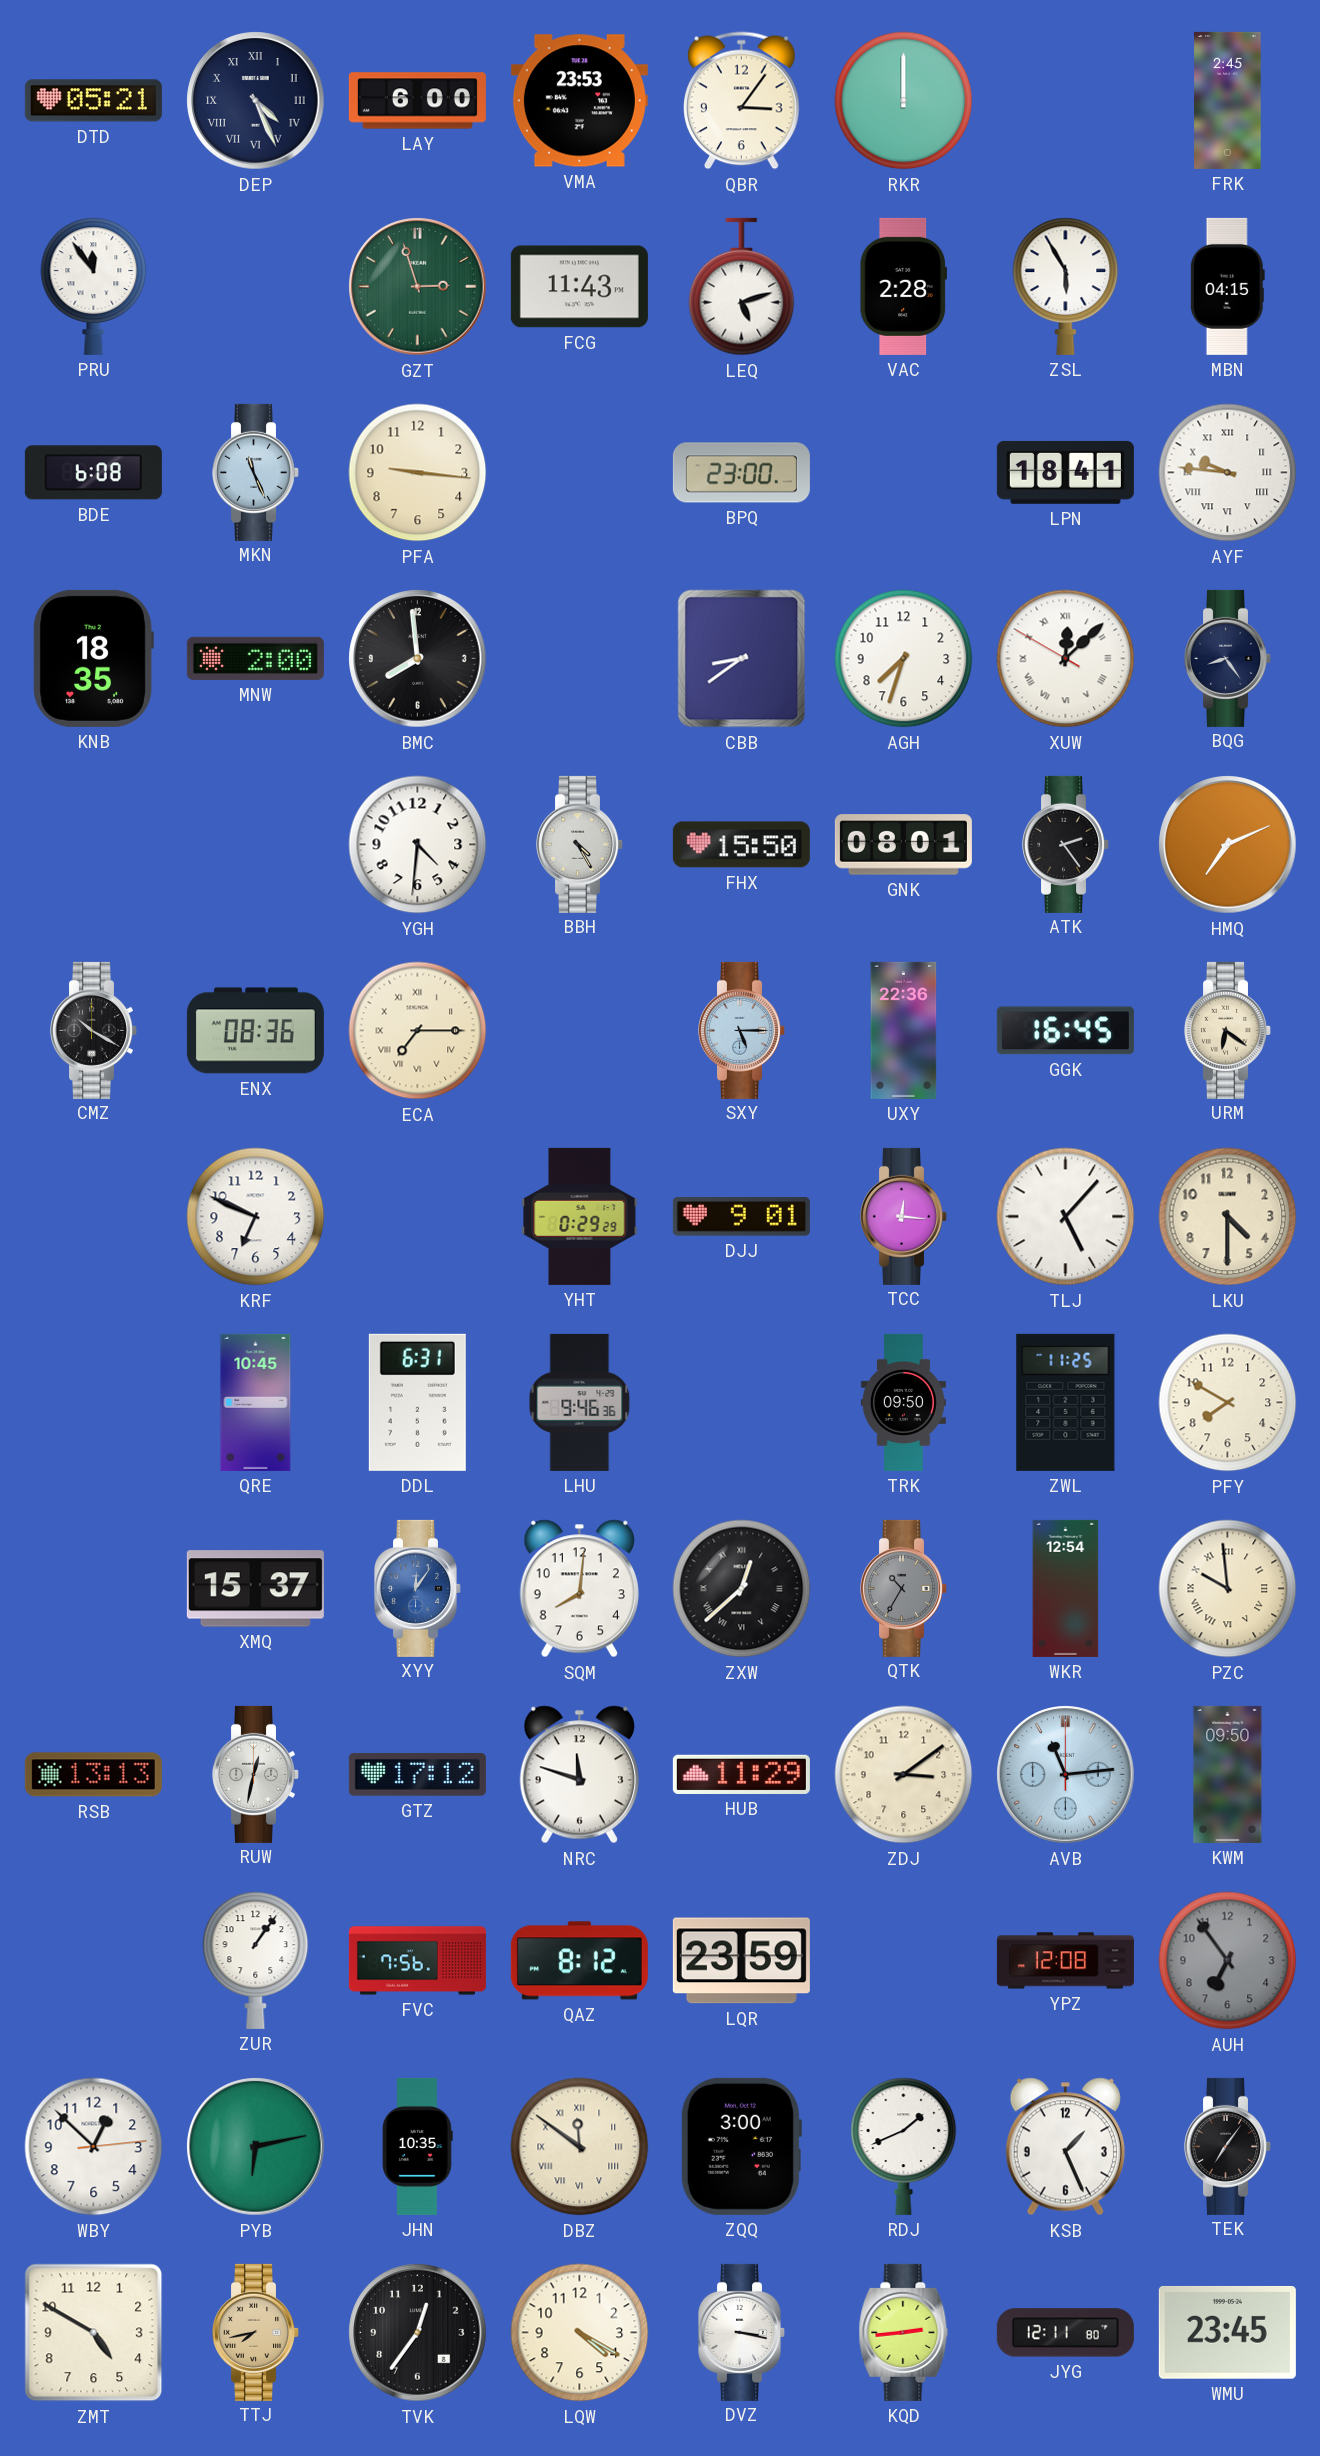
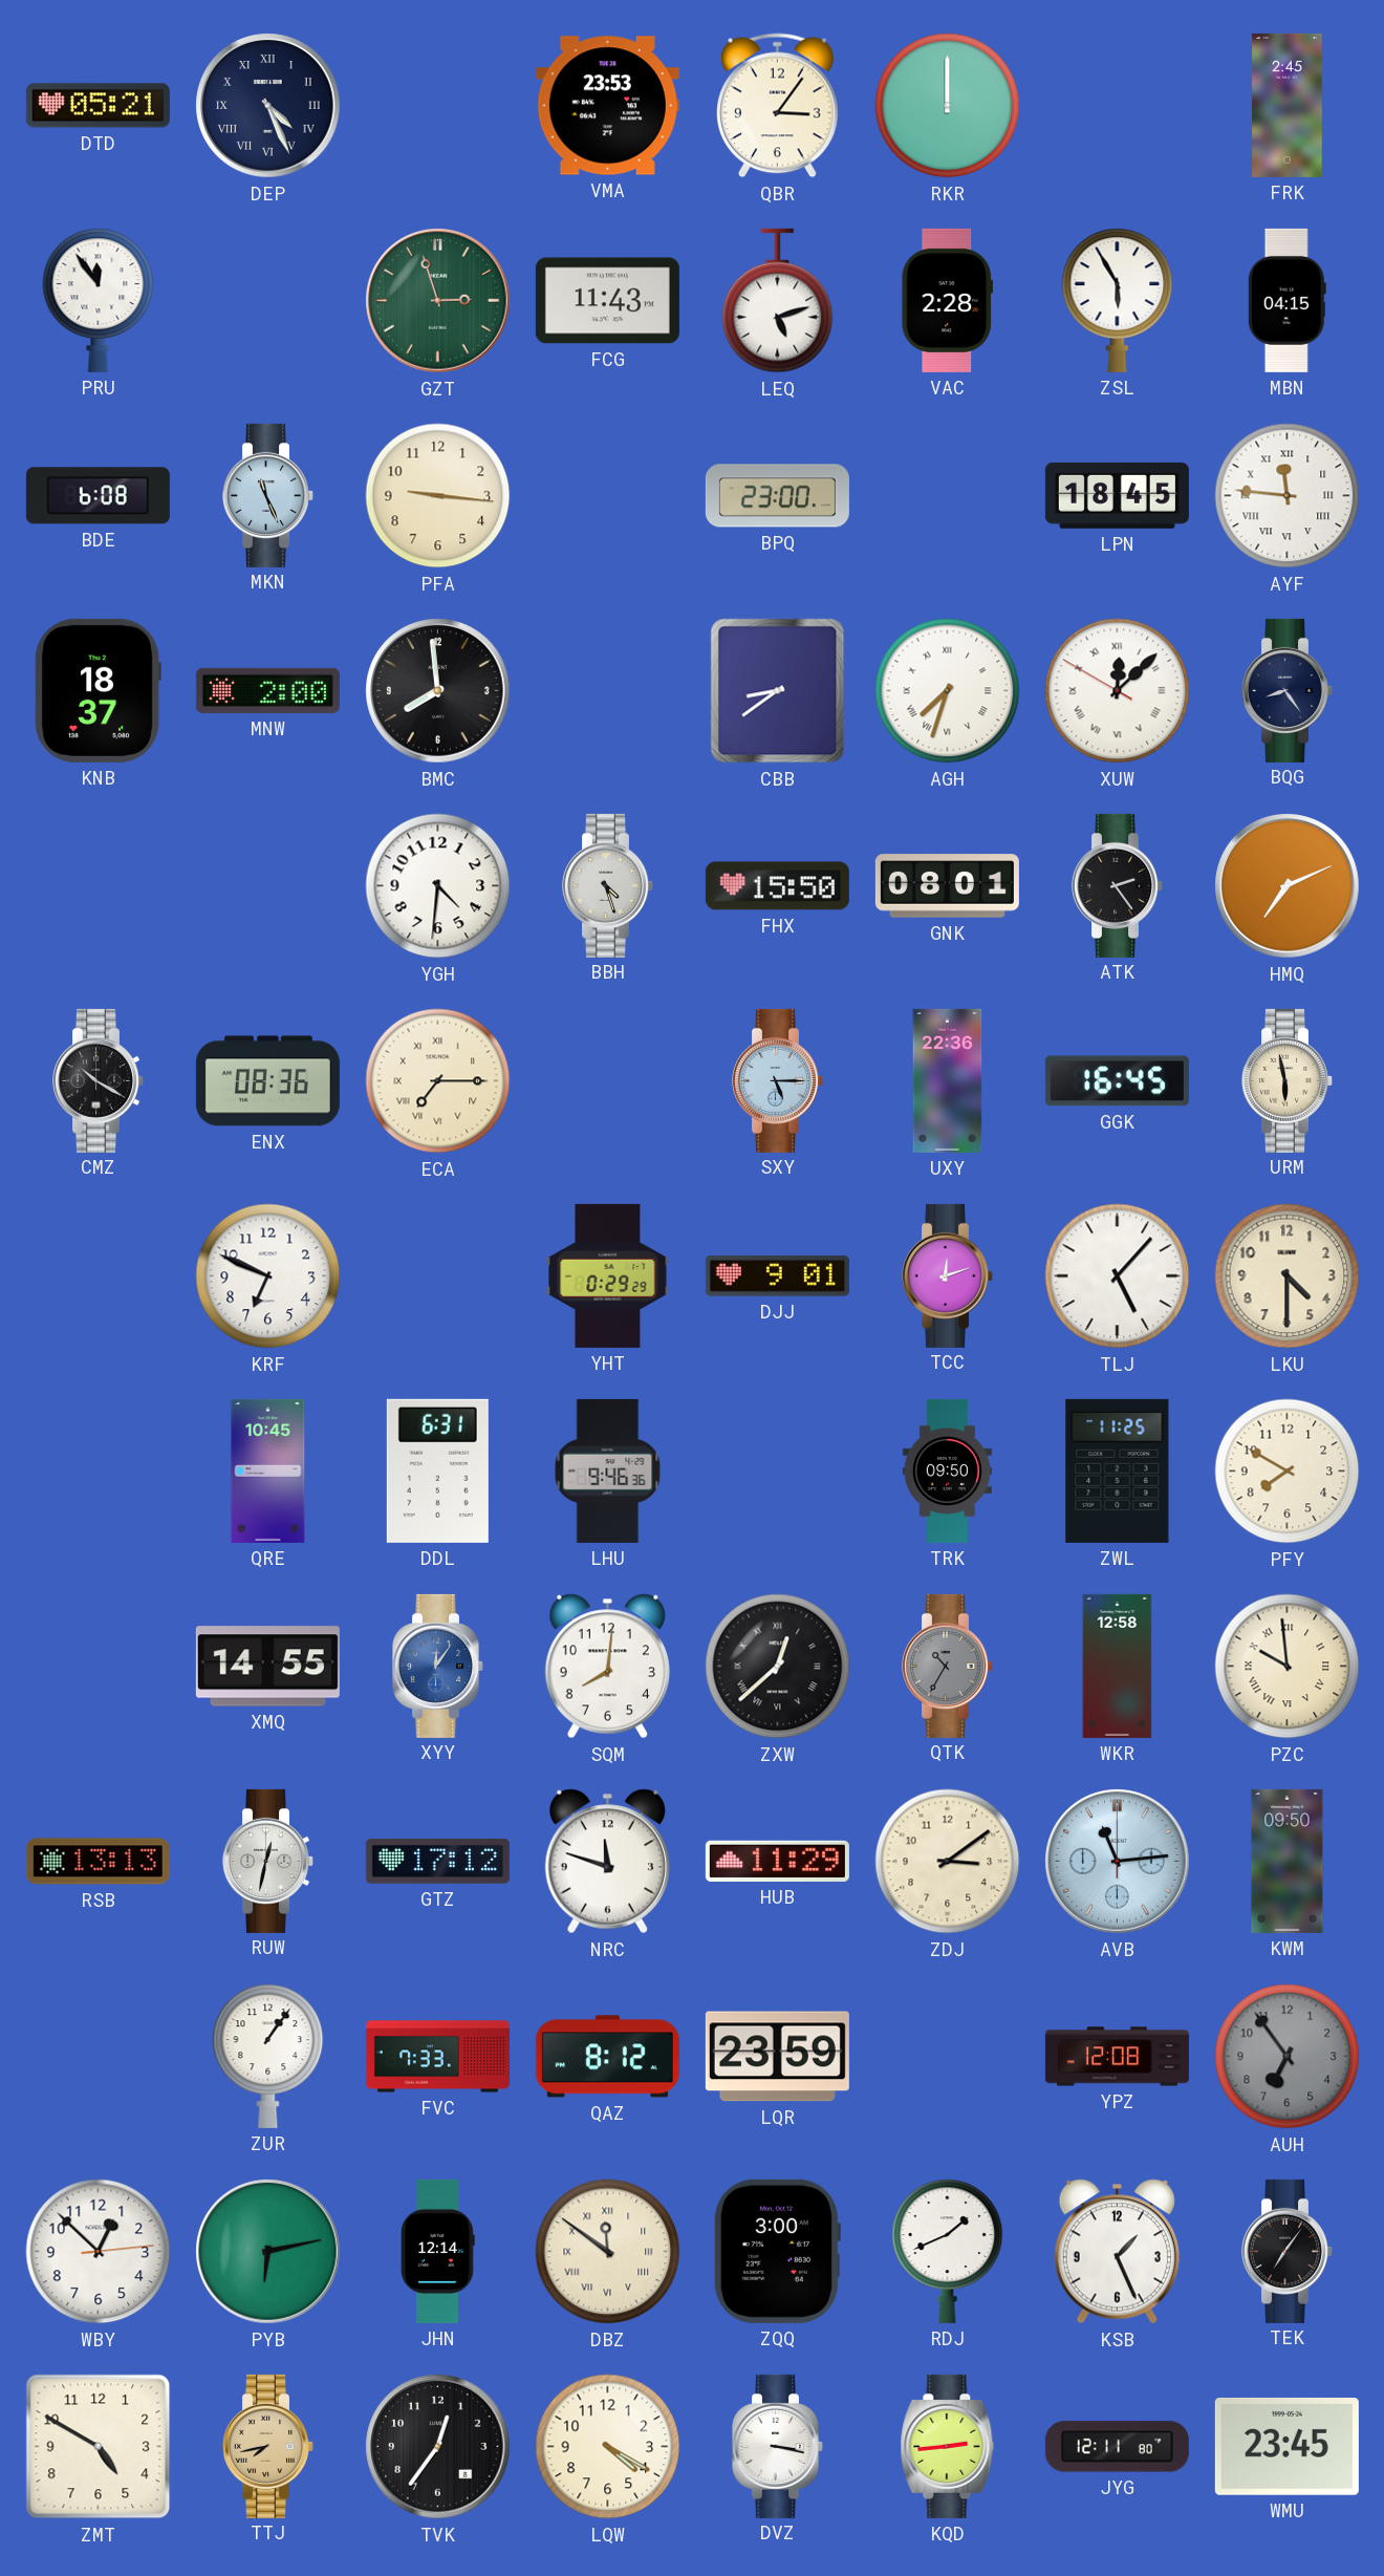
LAY: 6:00 -> none (417, 101)
LPN: 18:41 -> 18:45 (1117, 495)
AYF: 9:46 -> 11:46 (1288, 496)
KNB: 18:35 -> 18:37 (98, 690)
AGH numerals: Arabic -> Roman (948, 691)
BBH: 4:25 -> 4:27 (608, 885)
URM: 6:21 -> 5:58 (1288, 1080)
TCC: 12:16 -> 12:12 (948, 1275)
XMQ: 15:37 -> 14:55 (267, 1667)
WKR: 12:54 -> 12:58 (1118, 1666)
FVC: 7:56 -> 7:33 (437, 2057)
JHN: 10:35 -> 12:14 (438, 2251)
